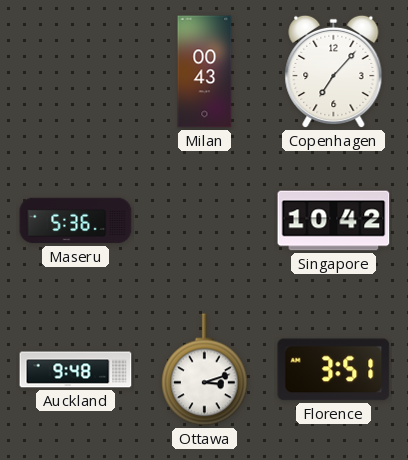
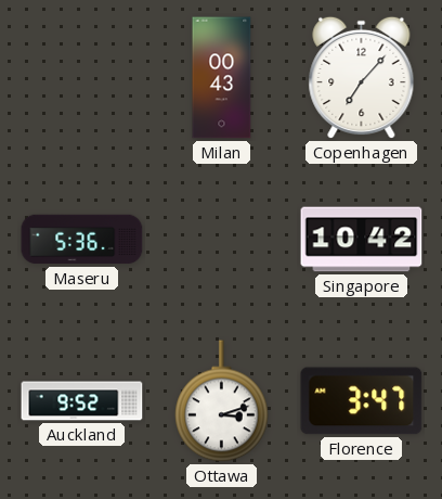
Auckland: 9:48 -> 9:52 (82, 401)
Florence: 3:51 -> 3:47 (362, 401)
